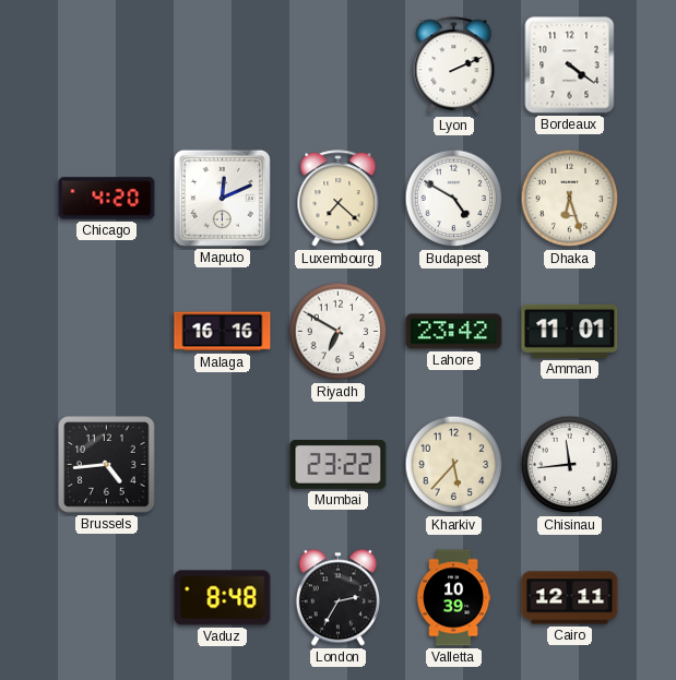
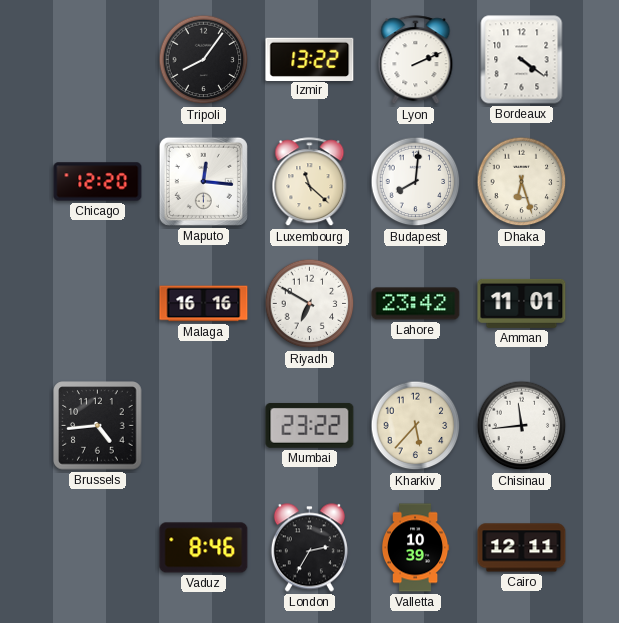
Tripoli: none -> 8:06 (204, 60)
Izmir: none -> 13:22 (310, 59)
Chicago: 4:20 -> 12:20 (98, 182)
Maputo: 12:11 -> 12:16 (203, 181)
Luxembourg: 7:22 -> 11:22 (310, 182)
Budapest: 4:50 -> 8:01 (416, 182)
Vaduz: 8:48 -> 8:46 (204, 548)
